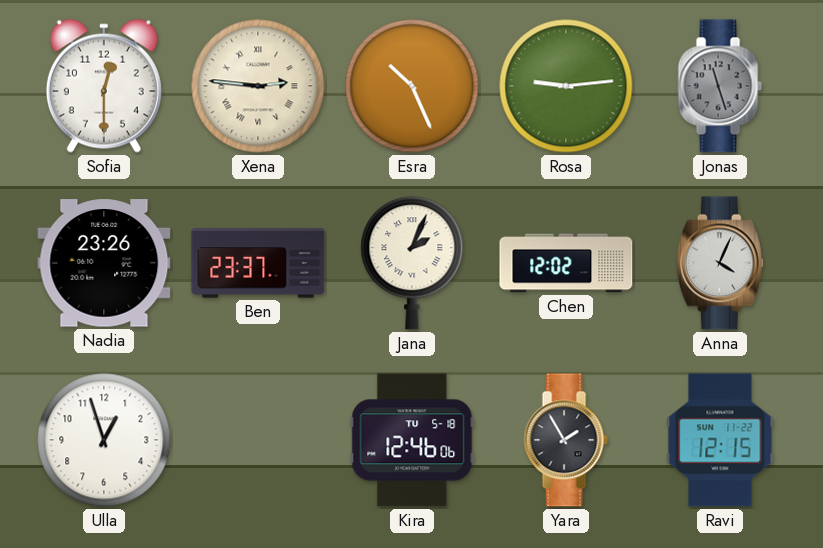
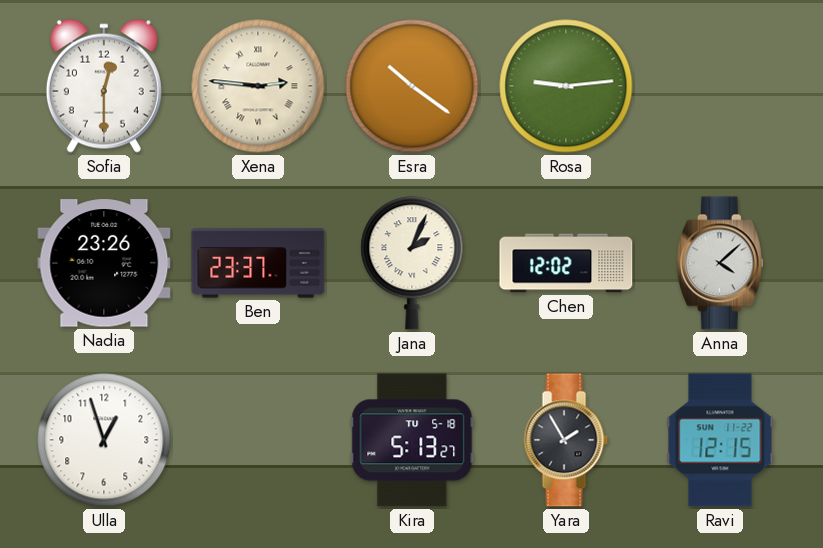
Esra: 10:26 -> 10:21 (412, 86)
Jonas: 11:27 -> none (720, 86)
Anna: 4:04 -> 4:08 (720, 263)
Kira: 12:46 -> 5:13 (412, 440)
